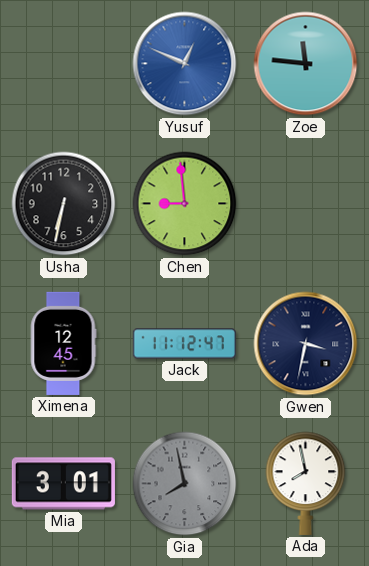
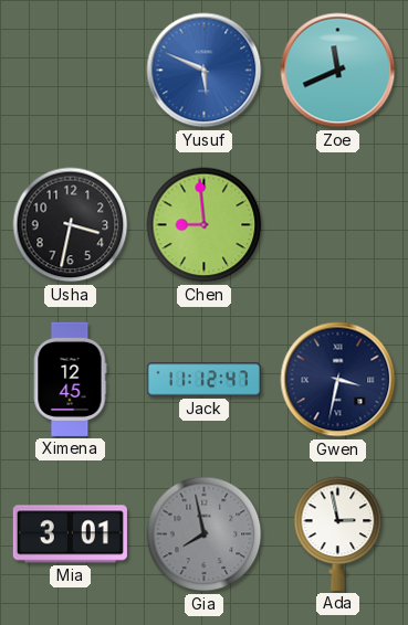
Yusuf: 12:49 -> 5:49 (205, 71)
Zoe: 11:46 -> 11:41 (338, 71)
Usha: 6:32 -> 3:32 (71, 225)
Ada: 7:58 -> 2:58 (338, 533)
